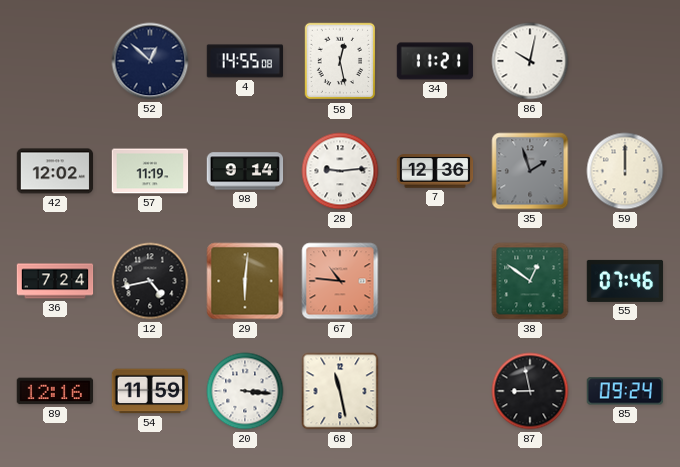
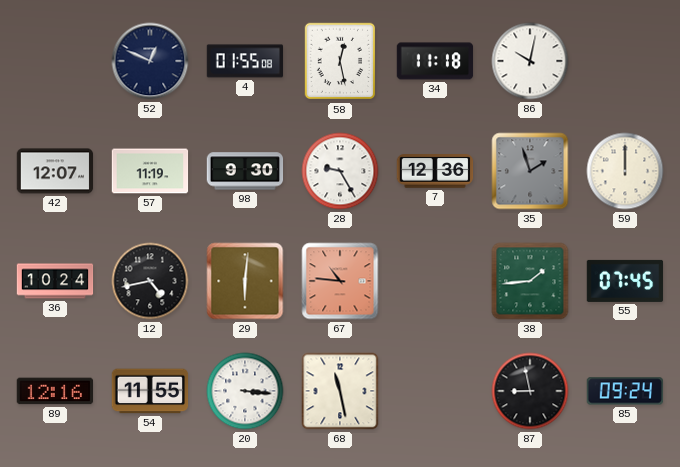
52: 12:52 -> 12:49 (150, 61)
4: 14:55 -> 01:55 (245, 61)
34: 11:21 -> 11:18 (435, 61)
42: 12:02 -> 12:07 (55, 171)
98: 9:14 -> 9:30 (245, 171)
28: 9:14 -> 9:25 (340, 171)
36: 7:24 -> 10:24 (55, 281)
38: 12:51 -> 1:44 (530, 281)
55: 07:46 -> 07:45 (625, 281)
54: 11:59 -> 11:55 (150, 391)
